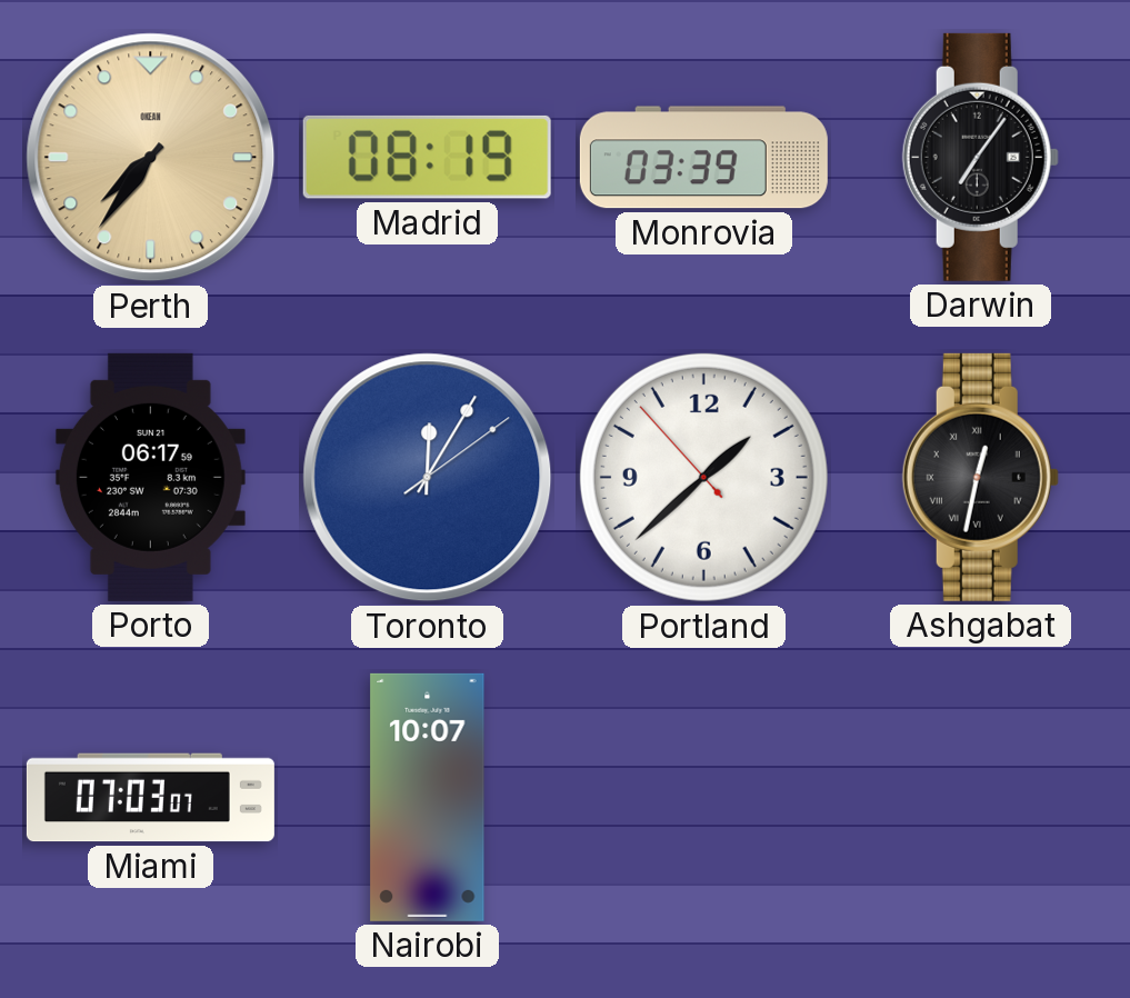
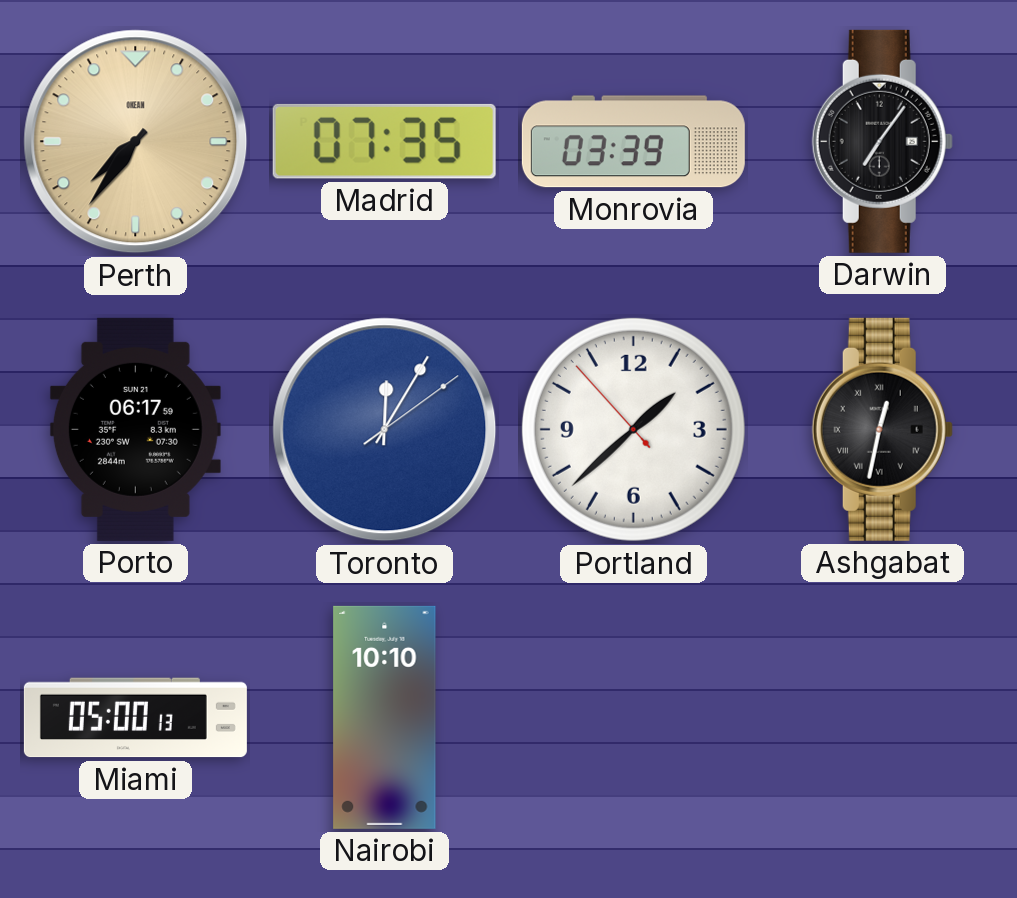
Madrid: 08:19 -> 07:35 (384, 141)
Miami: 07:03 -> 05:00 (135, 718)
Nairobi: 10:07 -> 10:10 (385, 717)
